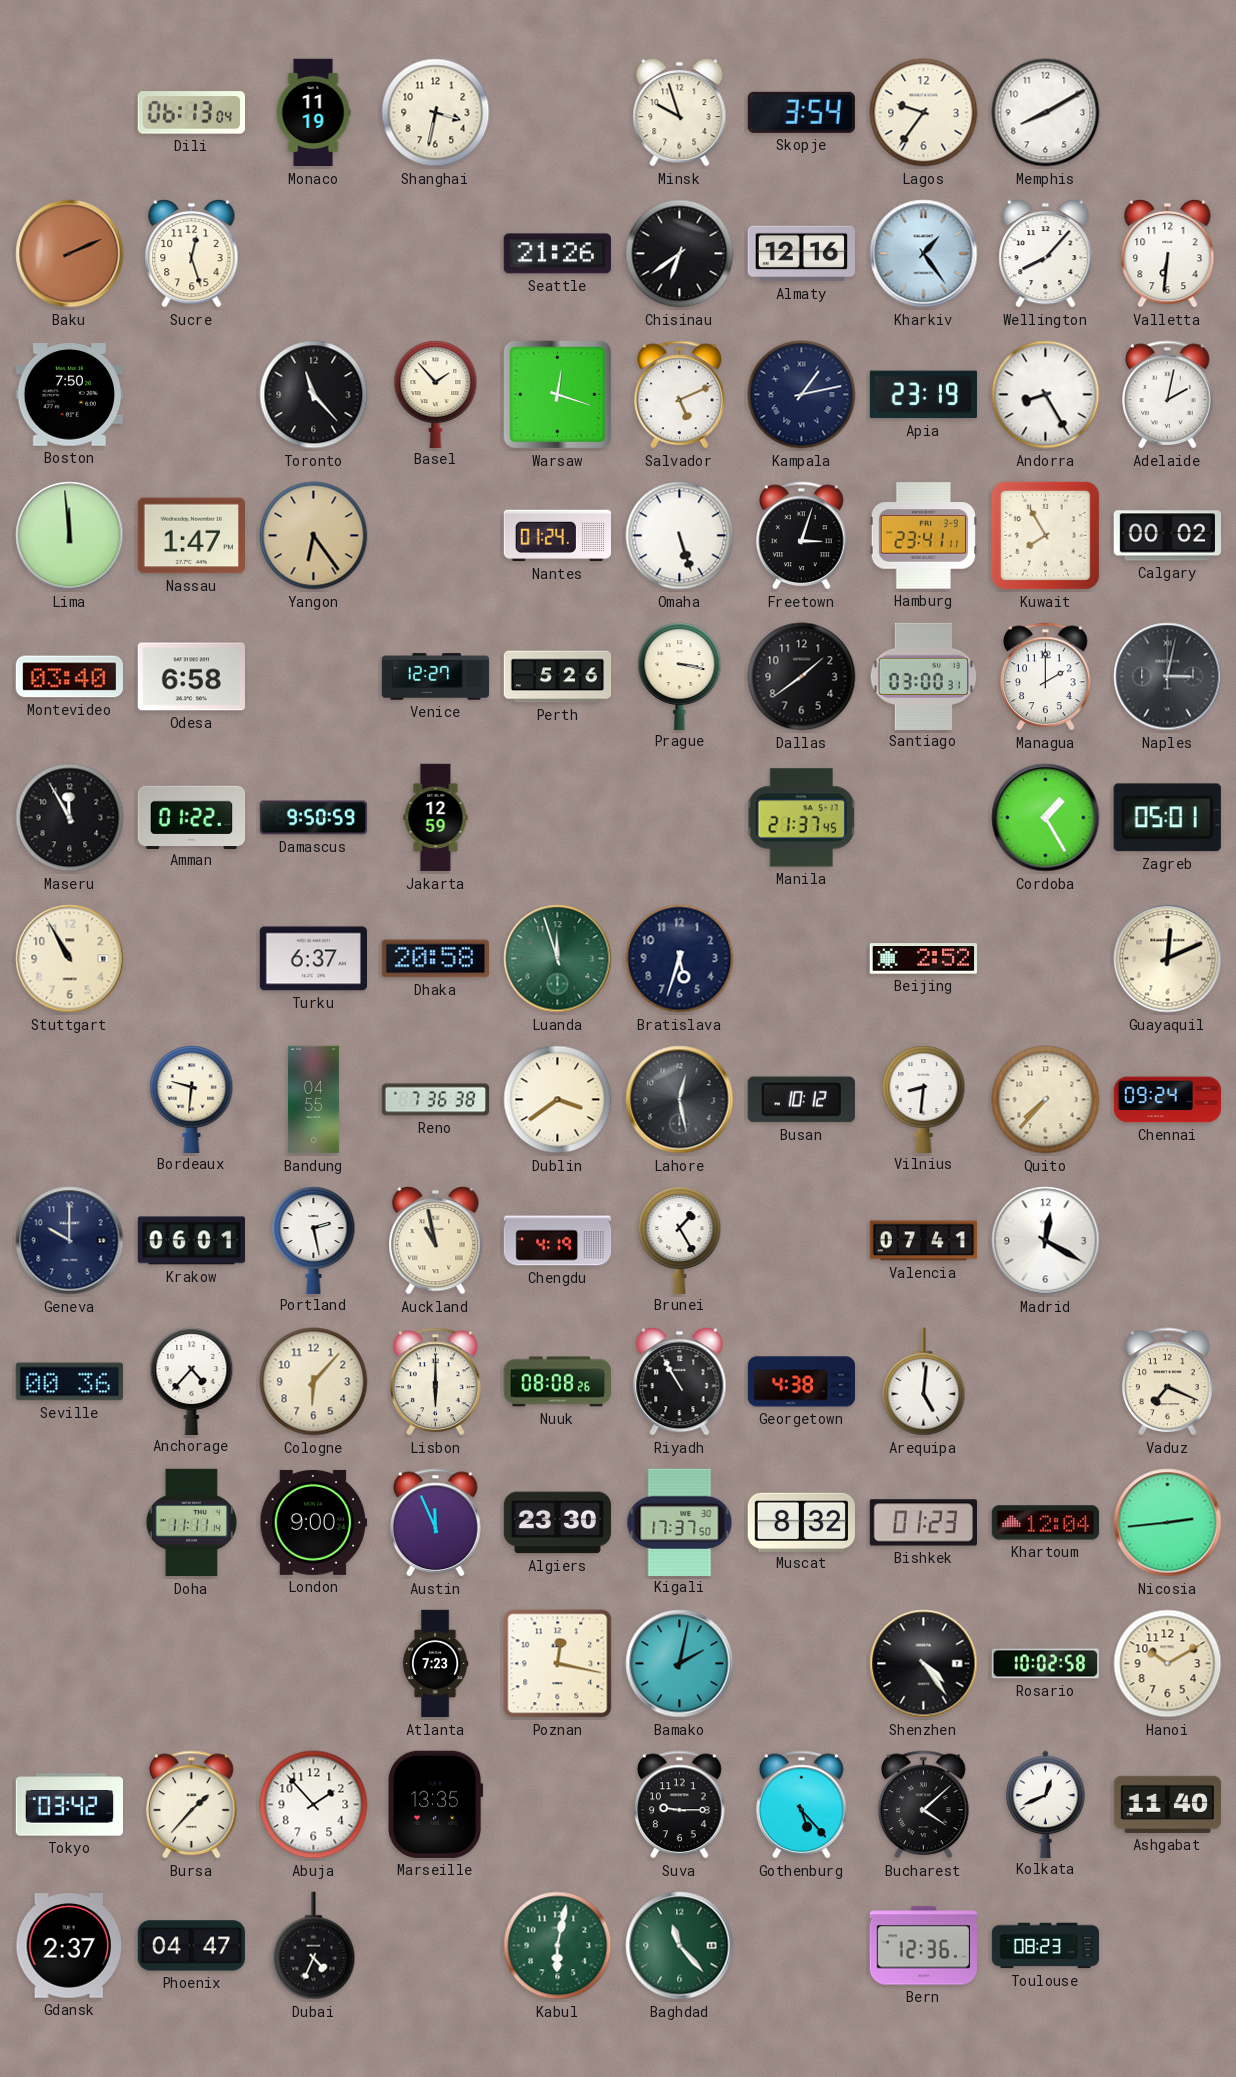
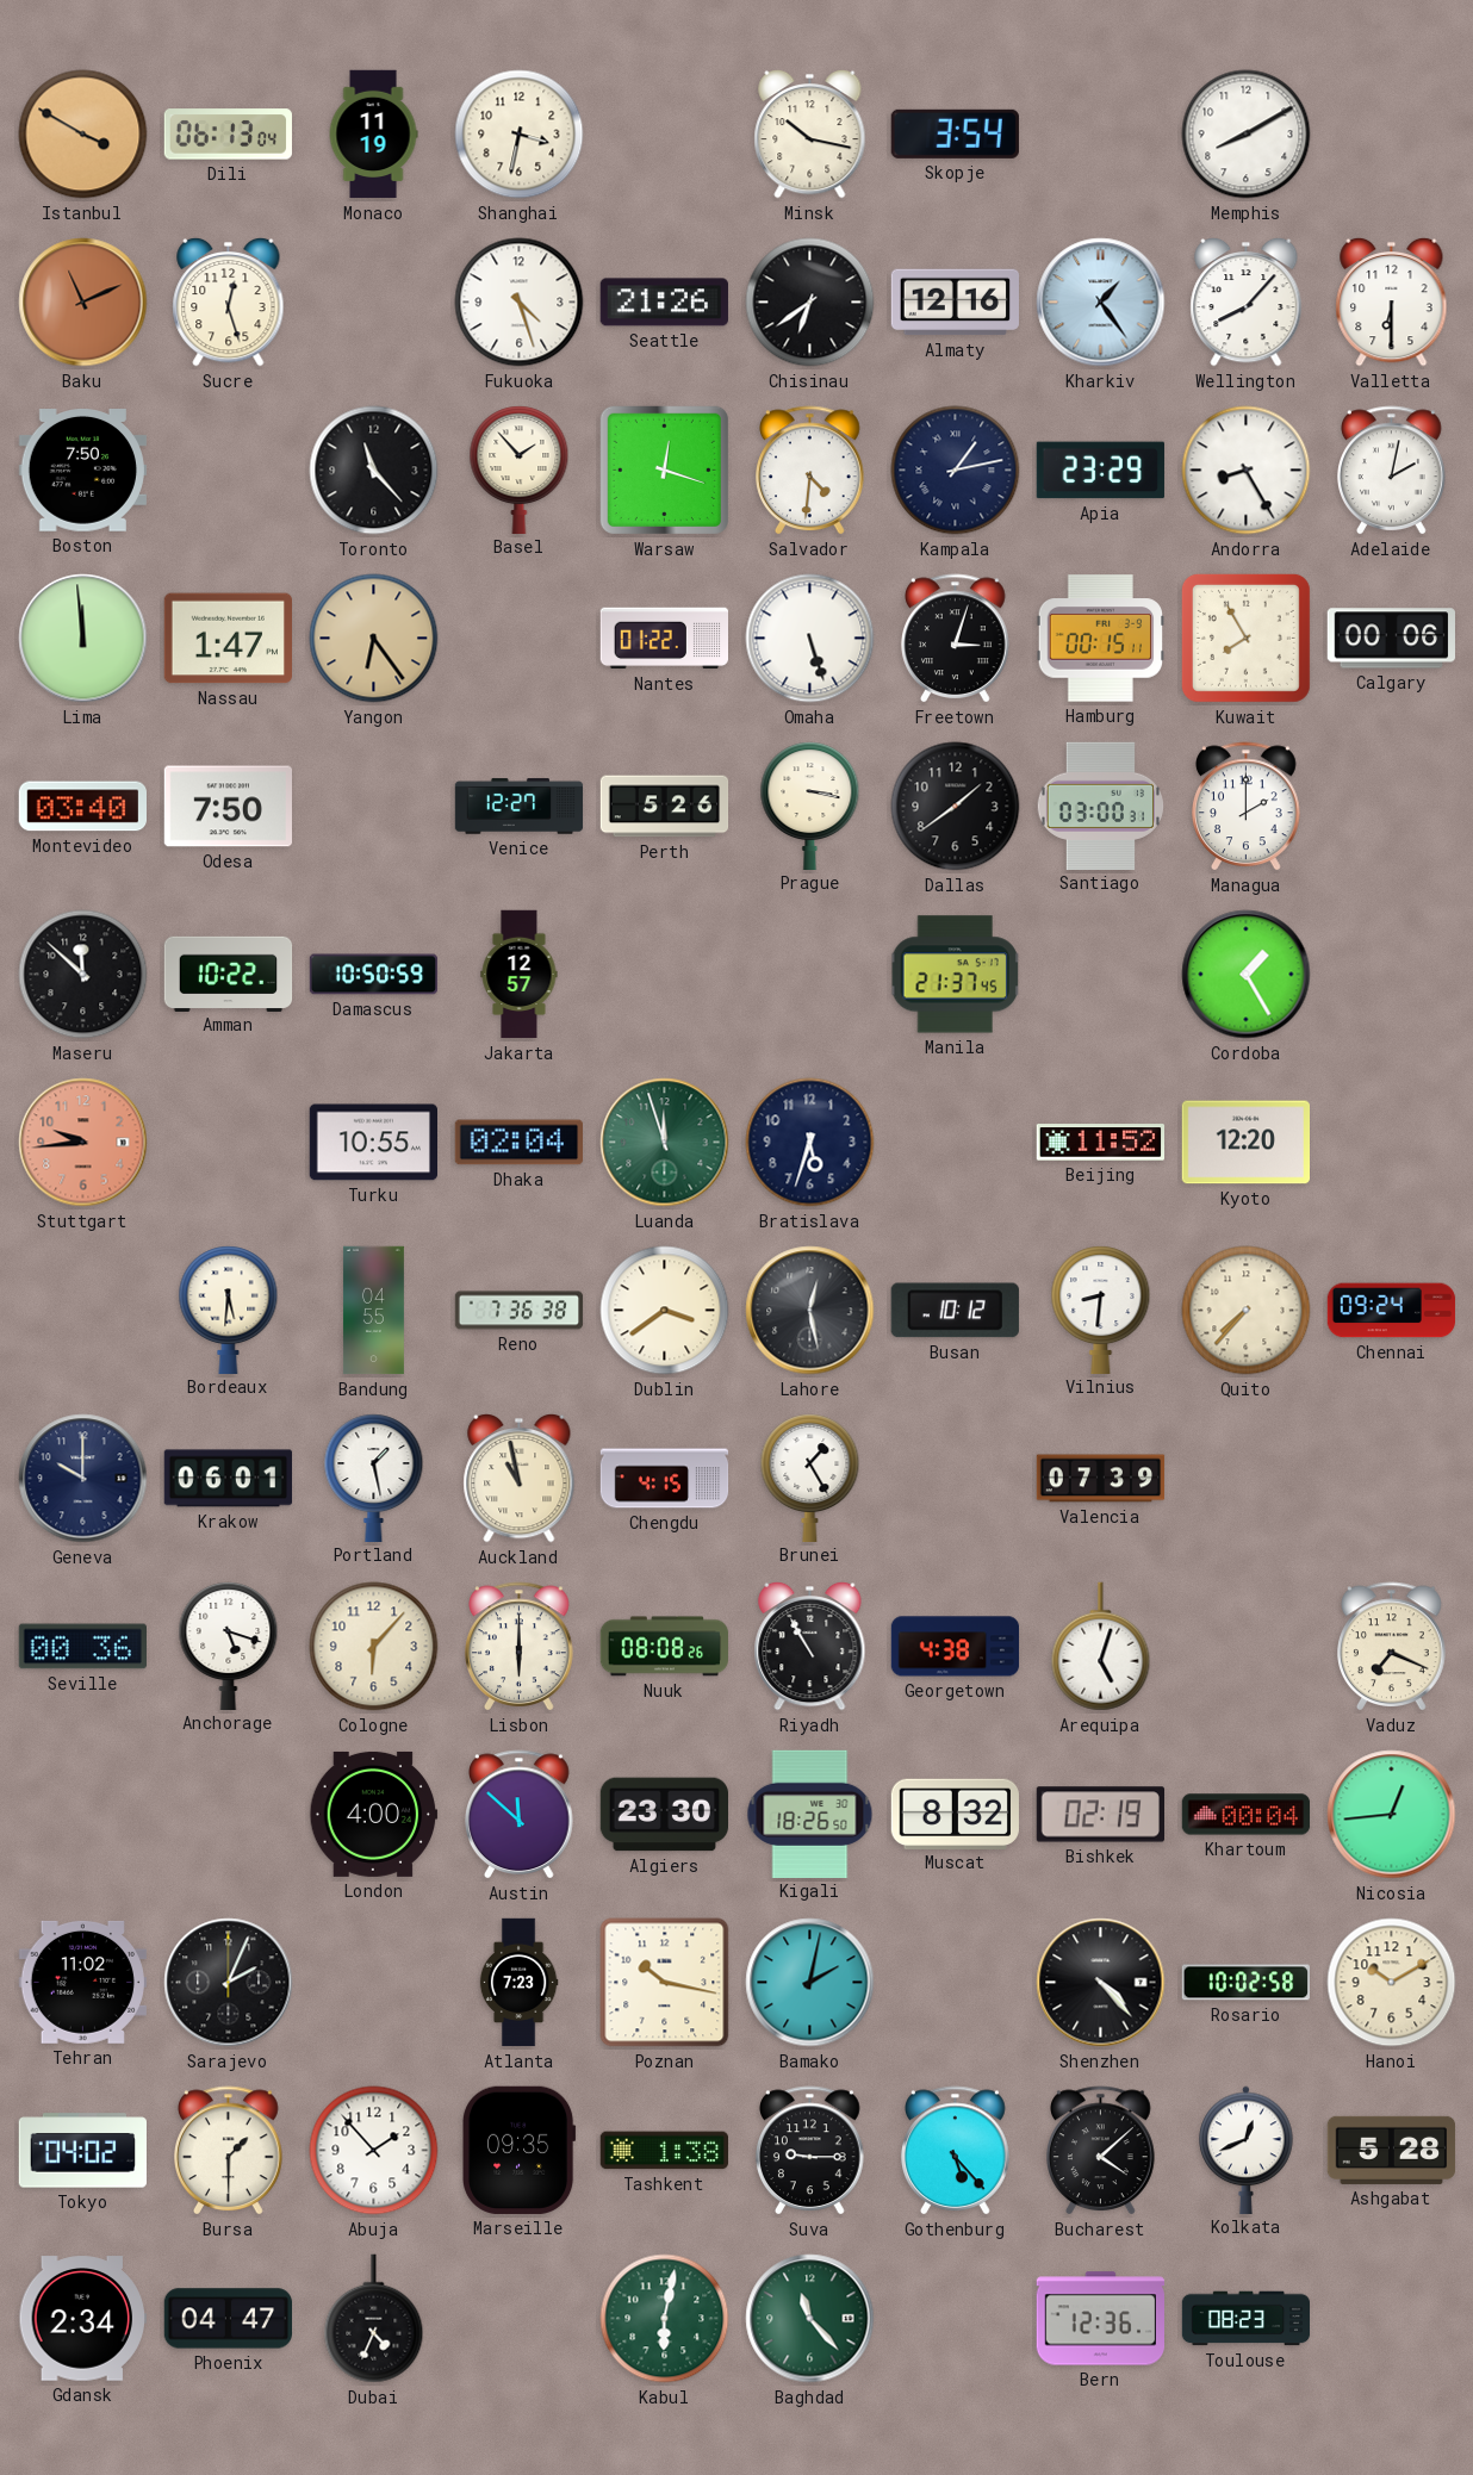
Istanbul: none -> 3:50 (83, 135)
Minsk: 9:57 -> 10:17 (810, 133)
Lagos: 9:36 -> none (924, 113)
Baku: 2:11 -> 11:11 (83, 303)
Fukuoka: none -> 4:27 (520, 303)
Valletta: 6:31 -> 6:30 (1392, 301)
Salvador: 5:11 -> 4:31 (810, 471)
Apia: 23:19 -> 23:29 (1100, 471)
Nantes: 01:24 -> 01:22 (664, 639)
Hamburg: 23:41 -> 00:15 (1100, 639)
Calgary: 00:02 -> 00:06 (1391, 639)
Odesa: 6:58 -> 7:50 (228, 807)
Naples: 3:02 -> none (1168, 677)
Maseru: 11:55 -> 11:52 (83, 975)
Amman: 01:22 -> 10:22 (229, 974)
Damascus: 9:50 -> 10:50 (374, 975)
Jakarta: 12:59 -> 12:57 (520, 975)
Zagreb: 05:01 -> none (1167, 818)
Stuttgart: 10:55 -> 9:44 (83, 1143)
Stuttgart dial: cream -> salmon (83, 1143)
Turku: 6:37 -> 10:55 (373, 1143)
Dhaka: 20:58 -> 02:04 (518, 1143)
Beijing: 2:52 -> 11:52 (1100, 1143)
Kyoto: none -> 12:20 (1245, 1143)
Guayaquil: 12:11 -> none (1168, 959)
Bordeaux: 9:31 -> 5:31 (229, 1310)
Portland: 2:28 -> 1:28 (374, 1478)
Chengdu: 4:19 -> 4:15 (665, 1479)
Valencia: 07:41 -> 07:39 (1101, 1479)
Madrid: 12:20 -> none (1046, 1241)
Anchorage: 4:37 -> 5:18 (229, 1646)
Arequipa: 5:01 -> 5:03 (1101, 1647)
Doha: 11:11 -> none (191, 1523)
London: 9:00 -> 4:00 (374, 1814)
Austin: 11:56 -> 11:52 (520, 1815)
Kigali: 17:37 -> 18:26 (810, 1814)
Bishkek: 01:23 -> 02:19 (1100, 1815)
Khartoum: 12:04 -> 00:04 (1247, 1815)
Nicosia: 2:44 -> 12:44 (1392, 1815)
Tehran: none -> 11:02 (82, 1982)
Sarajevo: none -> 2:04 (229, 1983)
Poznan: 12:17 -> 10:17 (665, 1983)
Shenzhen: 4:24 -> 4:23 (1101, 1983)
Tokyo: 03:42 -> 04:02 (82, 2151)
Bursa: 1:37 -> 1:30 (229, 2151)
Marseille: 13:35 -> 09:35 (520, 2150)
Tashkent: none -> 1:38 (664, 2151)
Ashgabat: 11:40 -> 5:28 (1392, 2150)
Gdansk: 2:37 -> 2:34 (82, 2319)
